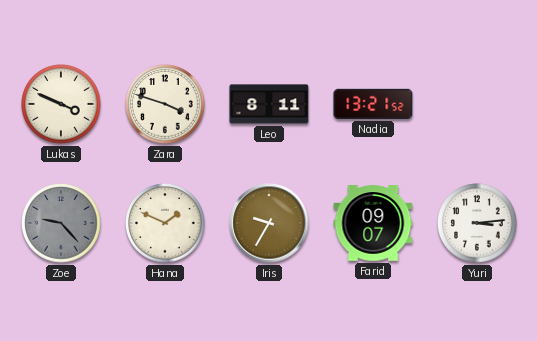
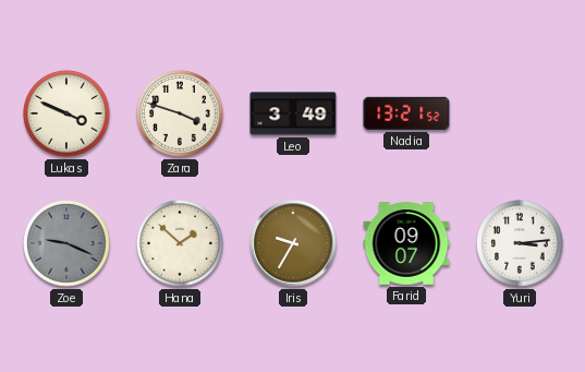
Leo: 8:11 -> 3:49 (293, 113)
Zoe: 9:23 -> 9:19 (66, 243)
Hana: 1:49 -> 1:52 (180, 243)
